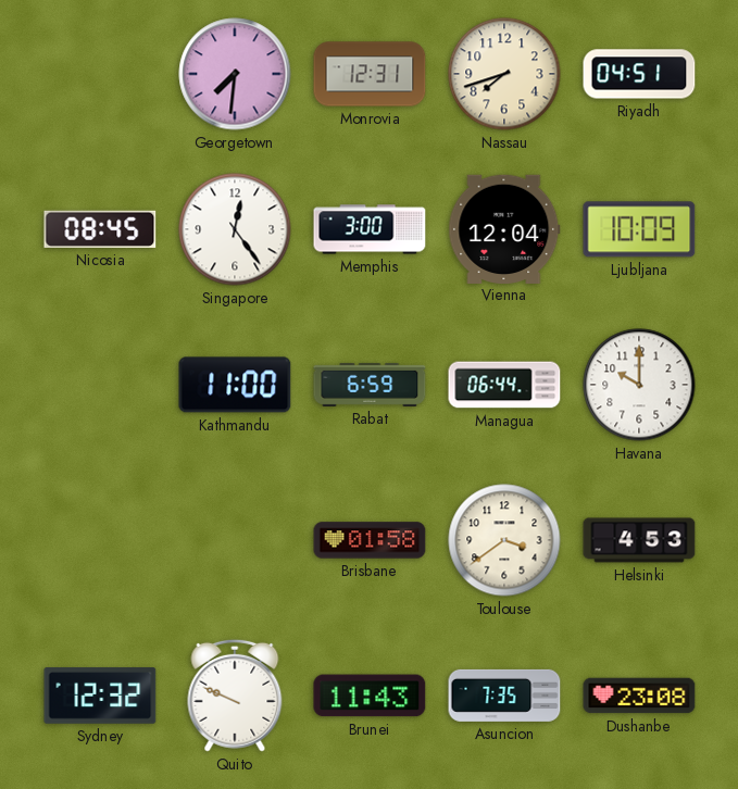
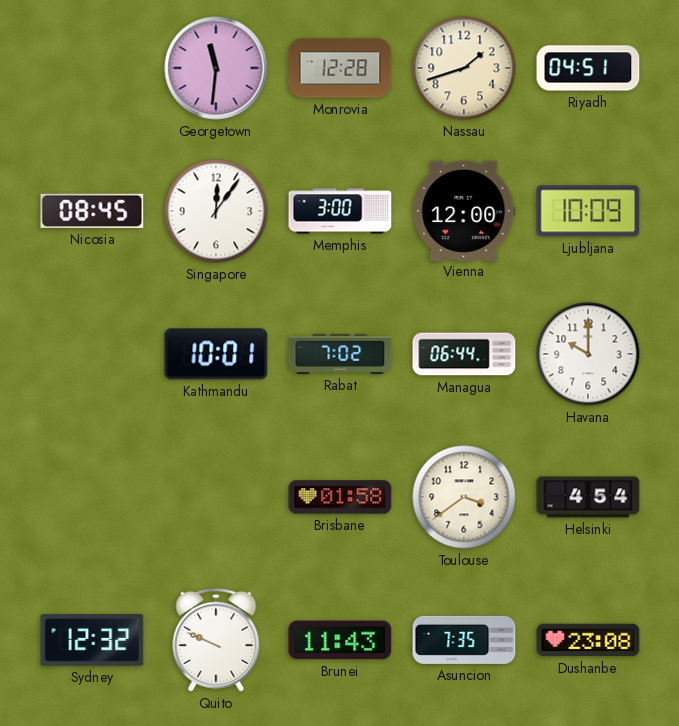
Georgetown: 7:31 -> 11:31 (216, 68)
Monrovia: 12:31 -> 12:28 (340, 68)
Nassau: 7:42 -> 1:42 (464, 68)
Singapore: 12:24 -> 12:06 (216, 211)
Vienna: 12:04 -> 12:00 (464, 210)
Kathmandu: 11:00 -> 10:01 (216, 354)
Rabat: 6:59 -> 7:02 (340, 354)
Helsinki: 4:53 -> 4:54 (588, 497)
